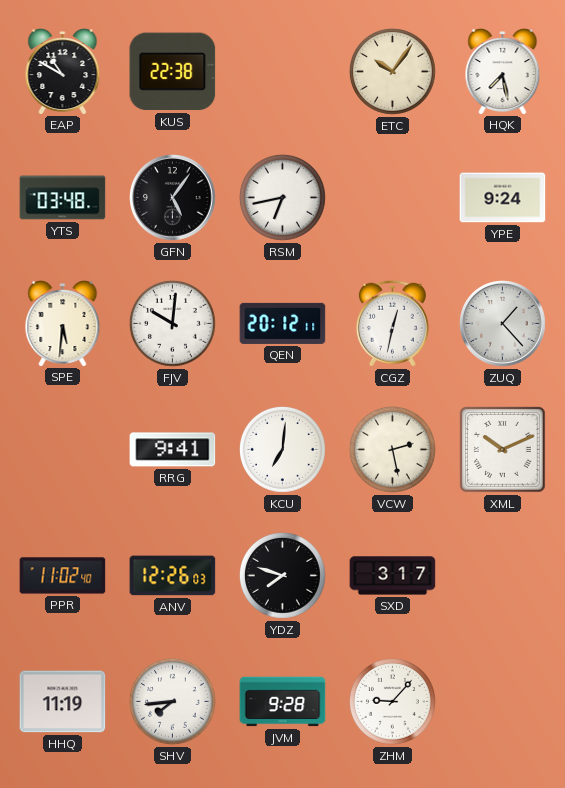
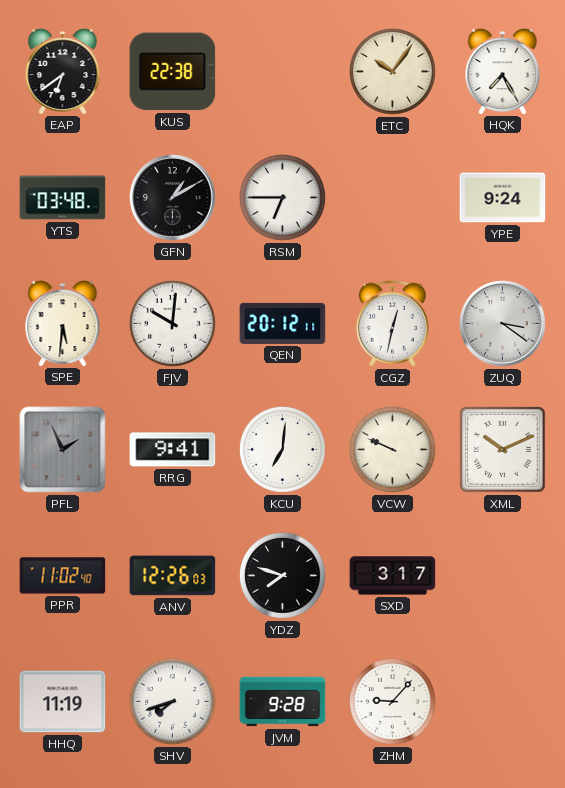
EAP: 10:50 -> 6:39 (63, 72)
HQK: 7:28 -> 7:25 (503, 72)
GFN: 5:06 -> 1:10 (173, 198)
RSM: 6:43 -> 6:45 (282, 197)
ZUQ: 1:23 -> 3:21 (503, 324)
PFL: none -> 1:56 (63, 450)
VCW: 2:28 -> 9:49 (392, 449)
SHV: 7:44 -> 7:42 (172, 701)
